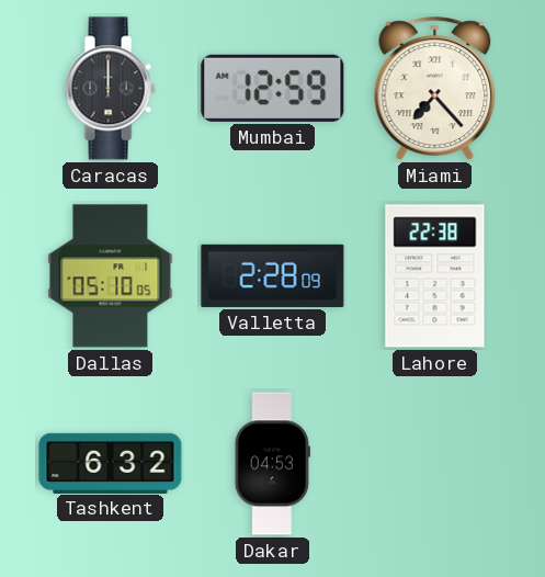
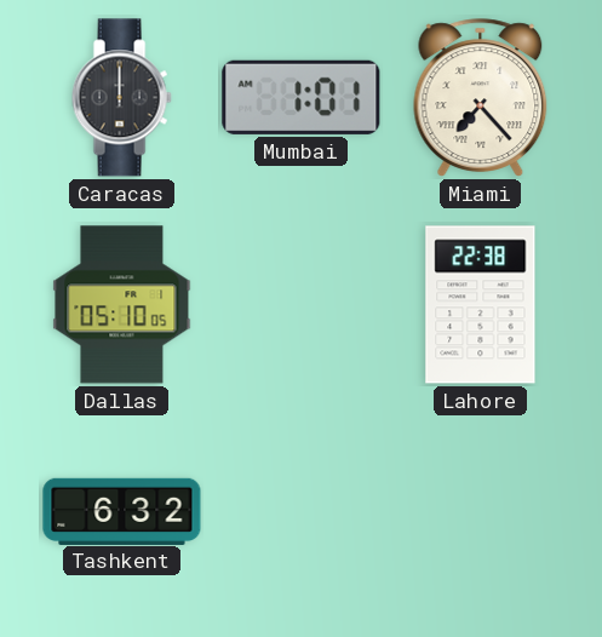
Mumbai: 12:59 -> 1:01 (302, 97)
Valletta: 2:28 -> none (273, 275)
Dakar: 04:53 -> none (272, 464)
